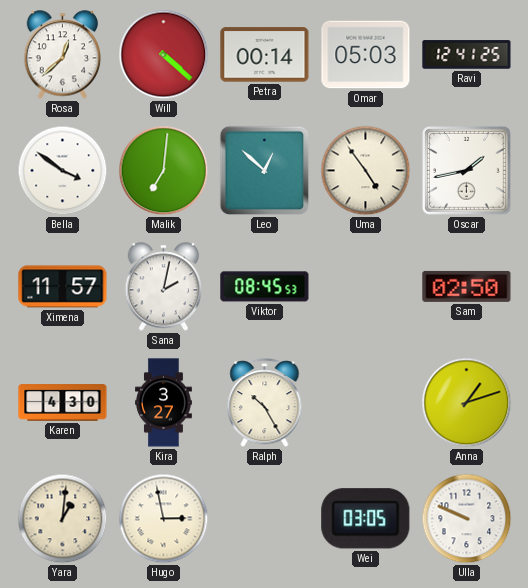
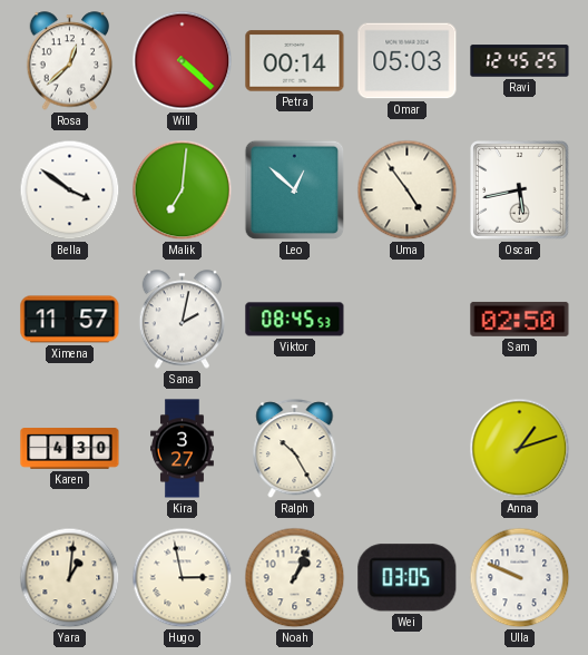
Ravi: 12:41 -> 12:45 (520, 61)
Oscar: 1:43 -> 5:43 (520, 190)
Noah: none -> 1:04 (295, 578)
